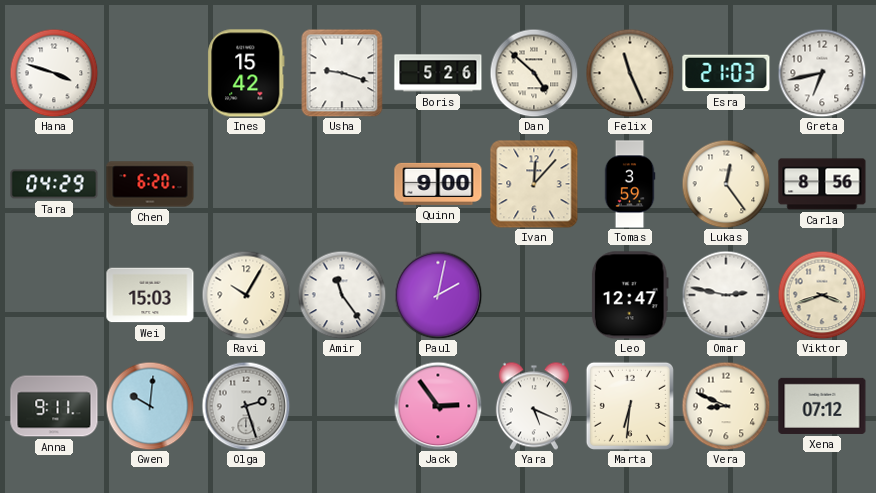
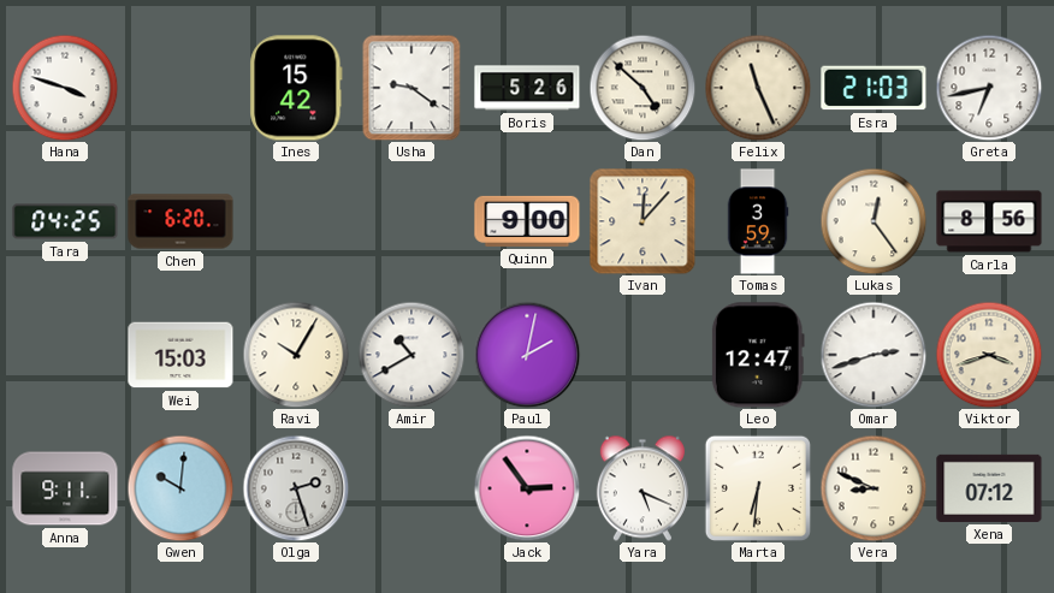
Usha: 9:18 -> 9:21 (411, 88)
Tara: 04:29 -> 04:25 (65, 221)
Amir: 11:24 -> 10:40 (411, 355)
Omar: 2:47 -> 2:42 (874, 355)
